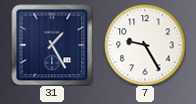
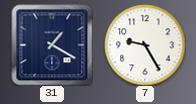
31: 1:25 -> 1:20 (52, 45)
